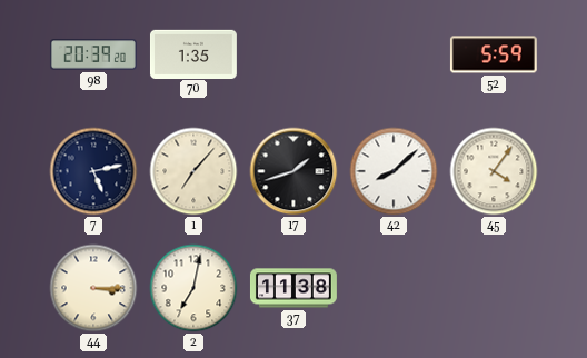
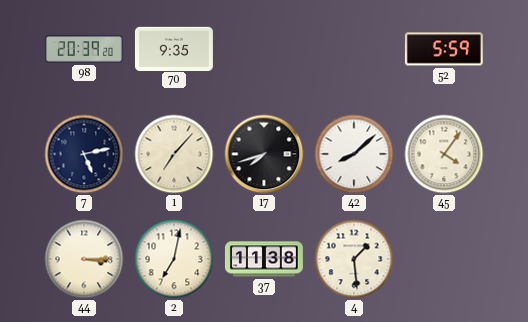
70: 1:35 -> 9:35 (174, 48)
17: 1:42 -> 7:42 (264, 154)
4: none -> 1:29 (354, 259)
